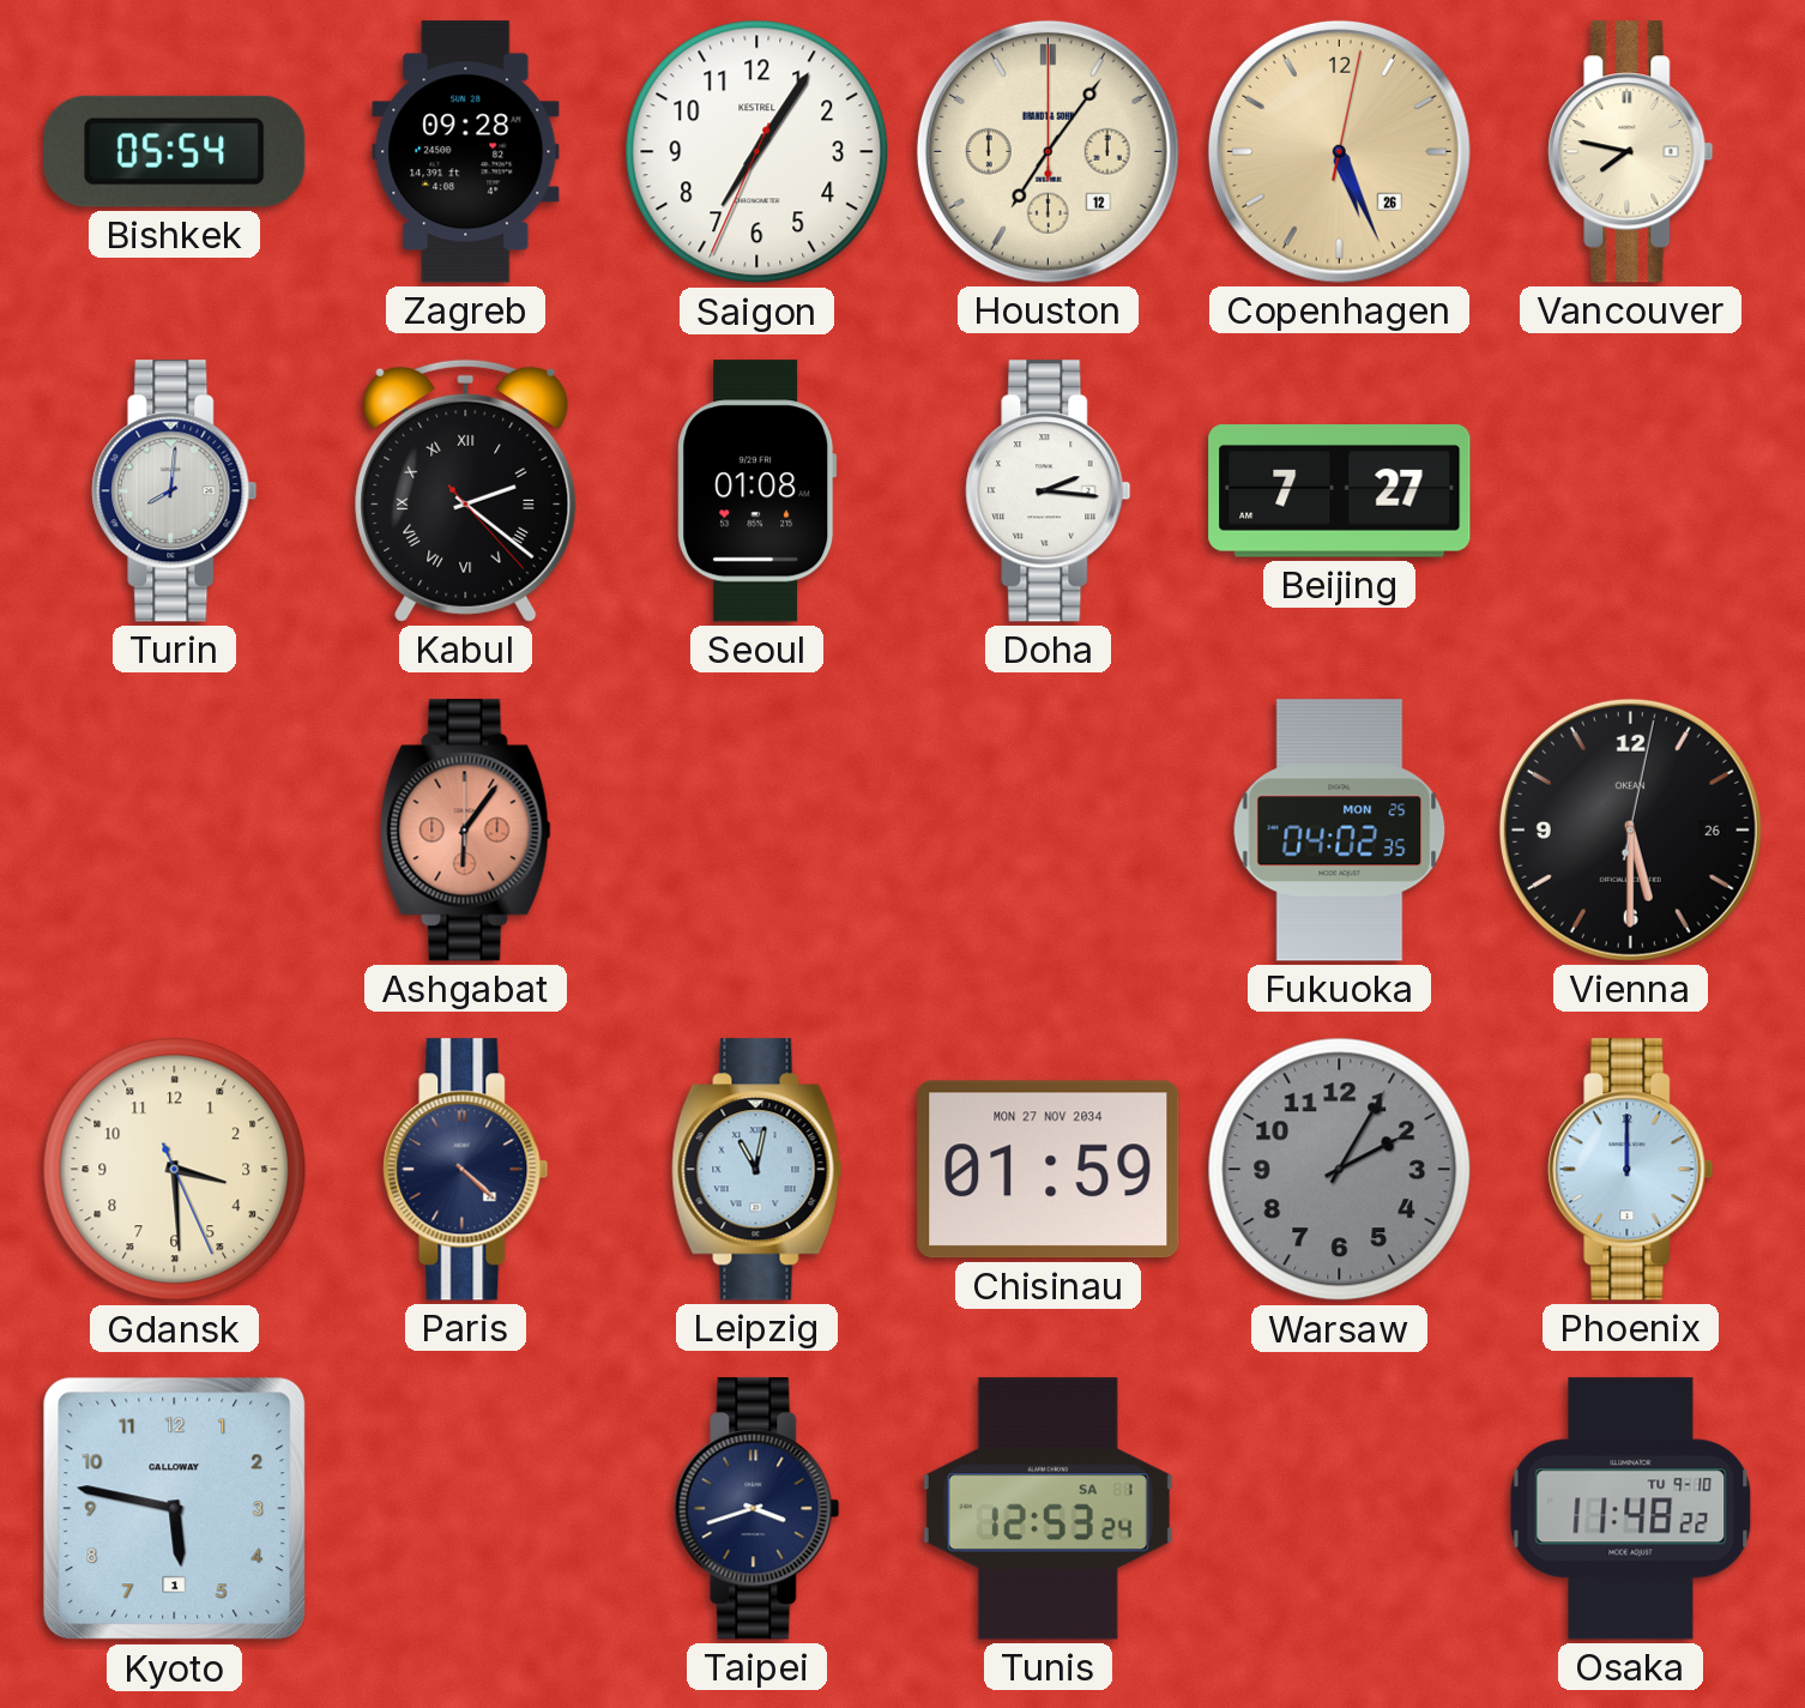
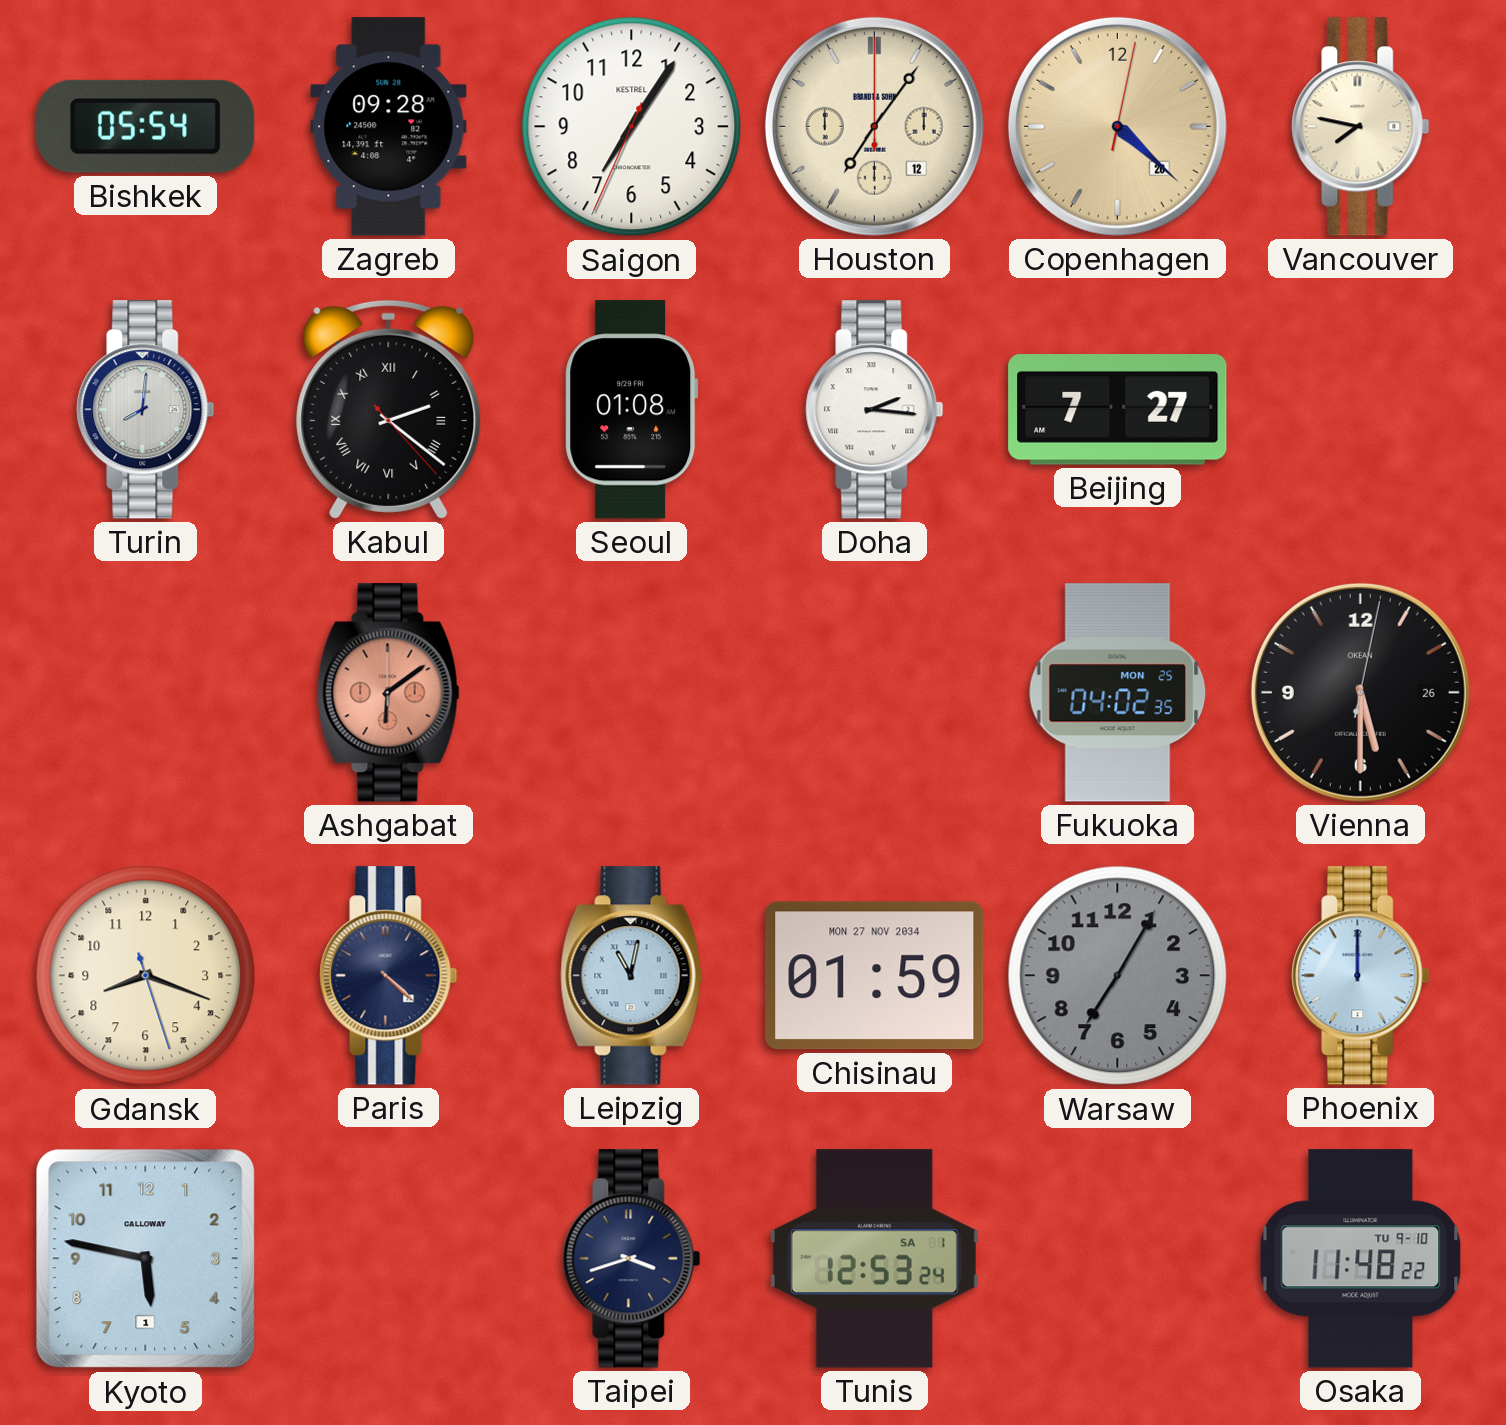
Copenhagen: 5:26 -> 4:22 (1117, 126)
Ashgabat: 6:06 -> 6:09 (389, 693)
Gdansk: 3:29 -> 8:18 (146, 976)
Warsaw: 2:05 -> 7:05 (1118, 976)
